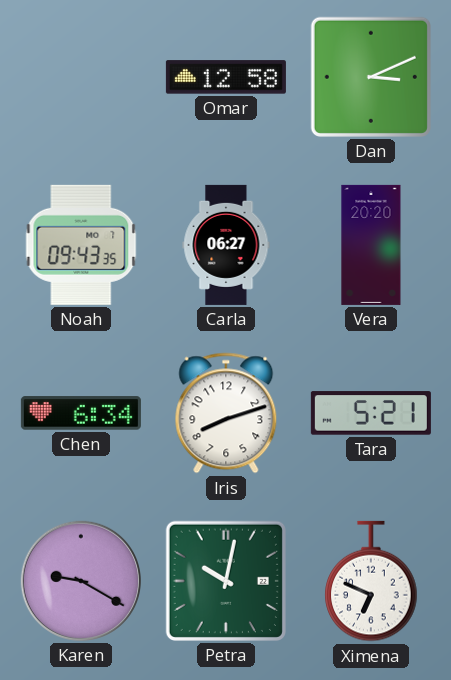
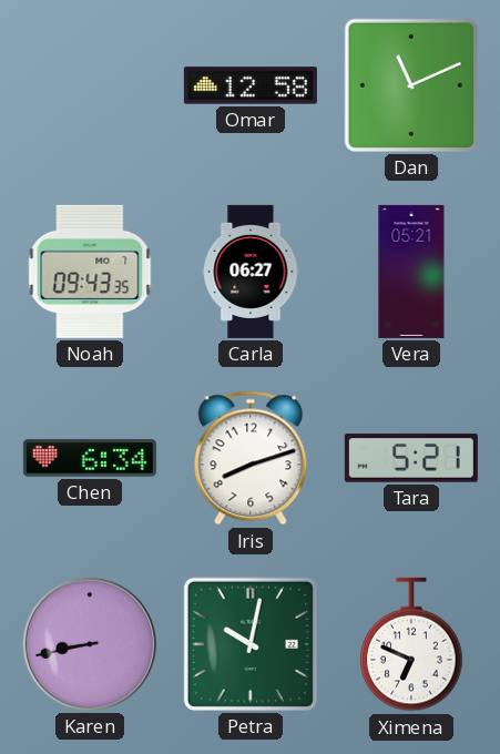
Dan: 3:11 -> 11:11 (411, 85)
Vera: 20:20 -> 05:21 (411, 272)
Karen: 9:20 -> 8:43 (90, 644)
